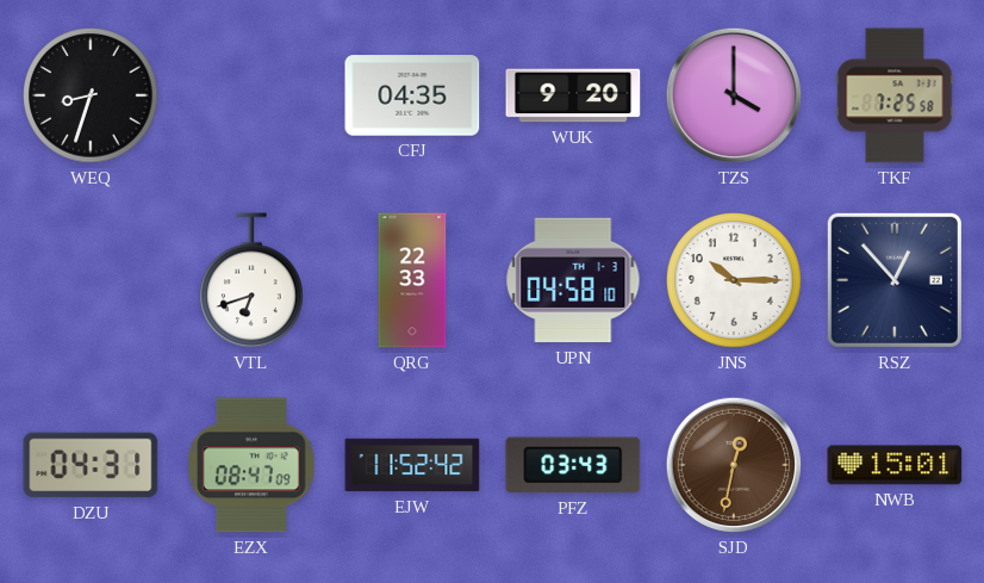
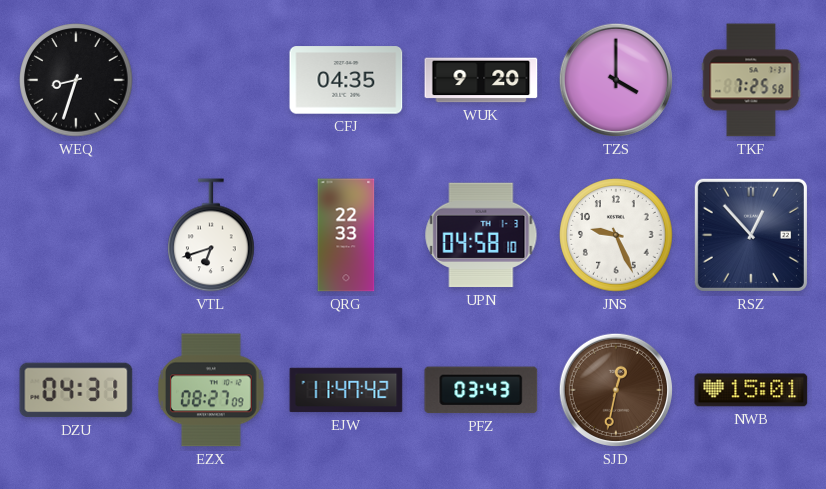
JNS: 10:15 -> 9:26 (616, 235)
EZX: 08:47 -> 08:27 (211, 390)
EJW: 11:52 -> 11:47 (346, 390)
